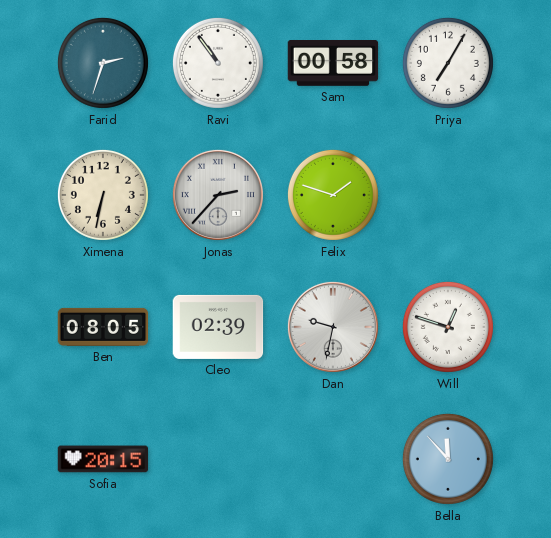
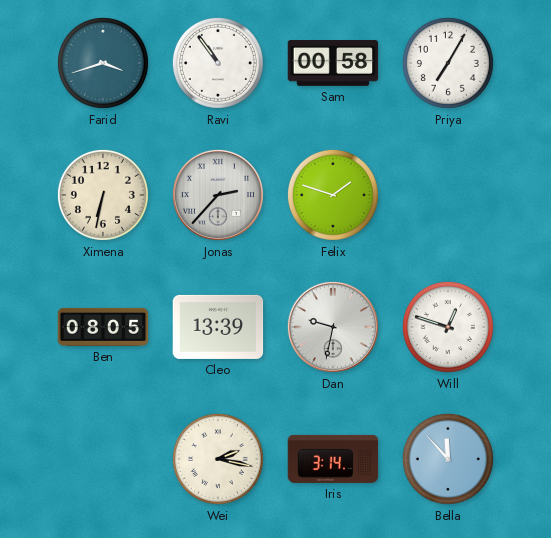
Farid: 2:33 -> 3:42 (103, 63)
Cleo: 02:39 -> 13:39 (218, 327)
Sofia: 20:15 -> none (103, 459)
Wei: none -> 2:17 (218, 459)
Iris: none -> 3:14 (333, 459)
